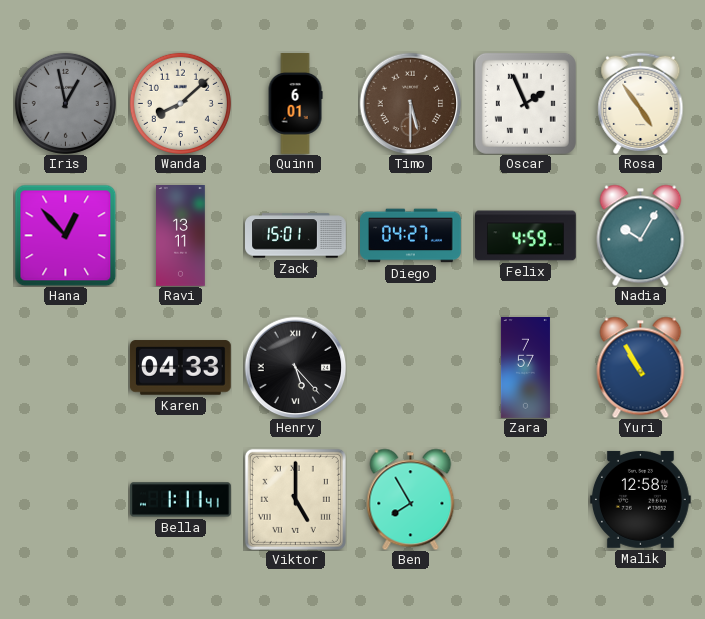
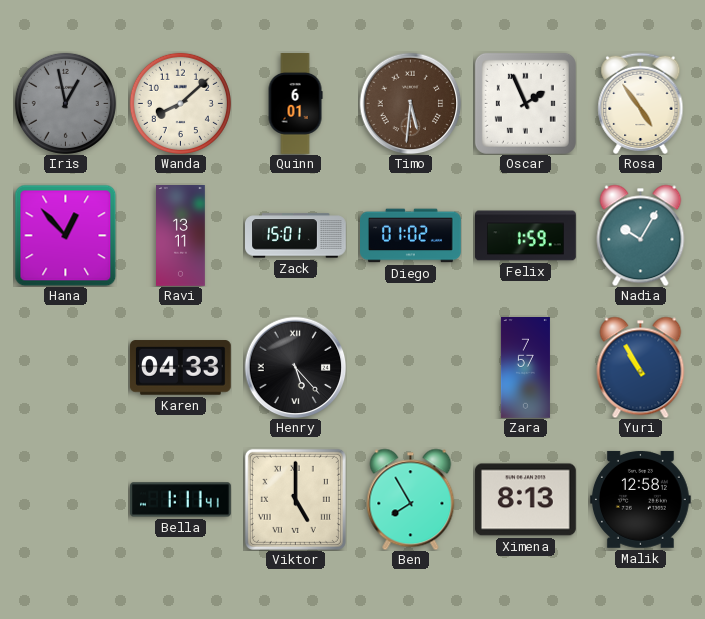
Timo: 5:30 -> 5:31 (410, 103)
Diego: 04:27 -> 01:02 (411, 236)
Felix: 4:59 -> 1:59 (526, 236)
Ximena: none -> 8:13 (525, 500)
